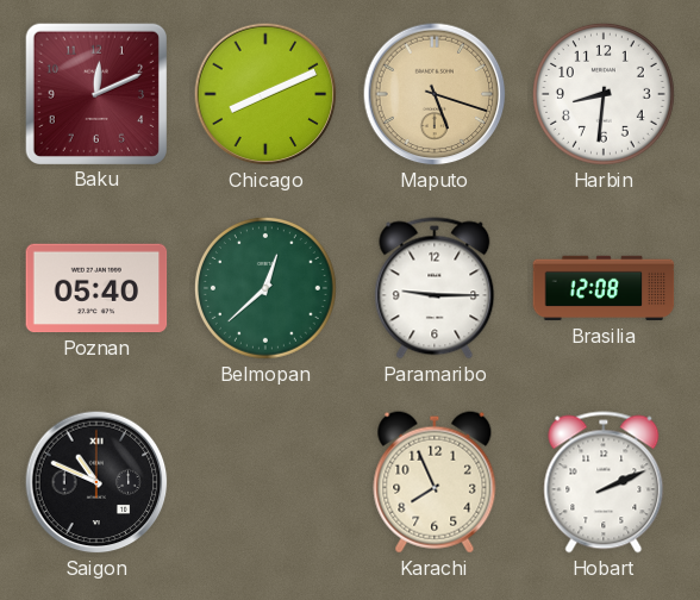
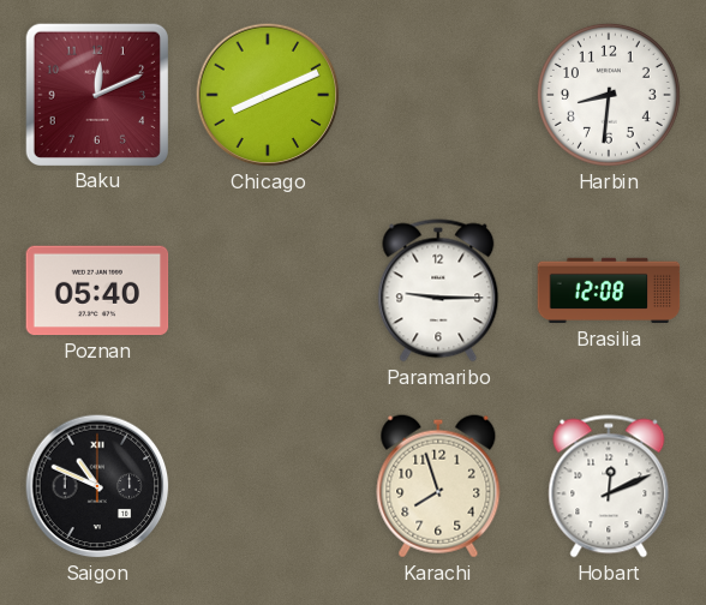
Maputo: 5:18 -> none (435, 94)
Belmopan: 12:38 -> none (265, 288)
Karachi: 7:56 -> 7:57 (438, 486)
Hobart: 2:11 -> 12:11 (609, 486)
